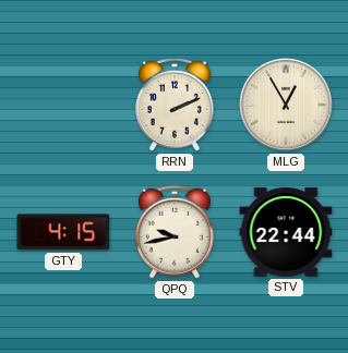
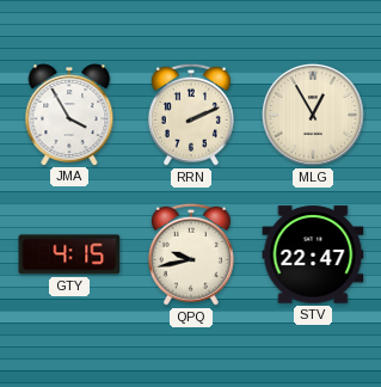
JMA: none -> 3:55 (69, 115)
STV: 22:44 -> 22:47 (313, 254)
